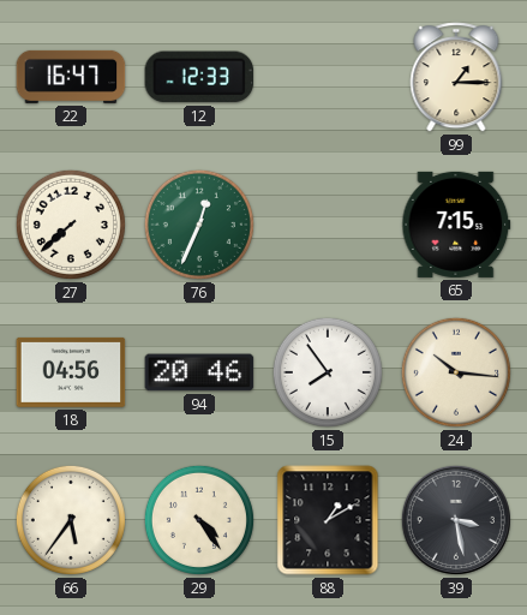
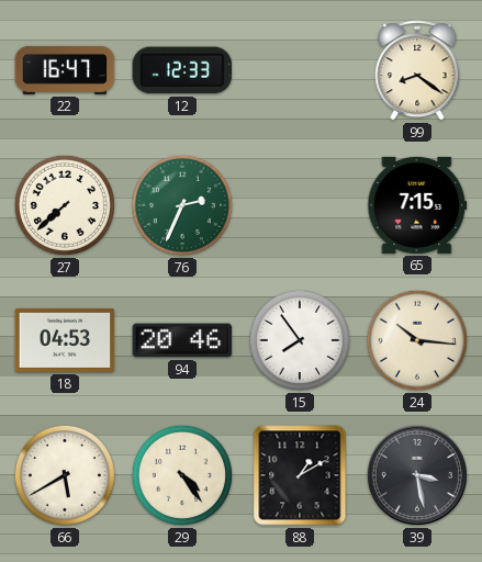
99: 1:15 -> 8:21 (417, 70)
76: 12:34 -> 2:34 (182, 205)
18: 04:56 -> 04:53 (65, 340)
66: 5:36 -> 5:40 (65, 475)
